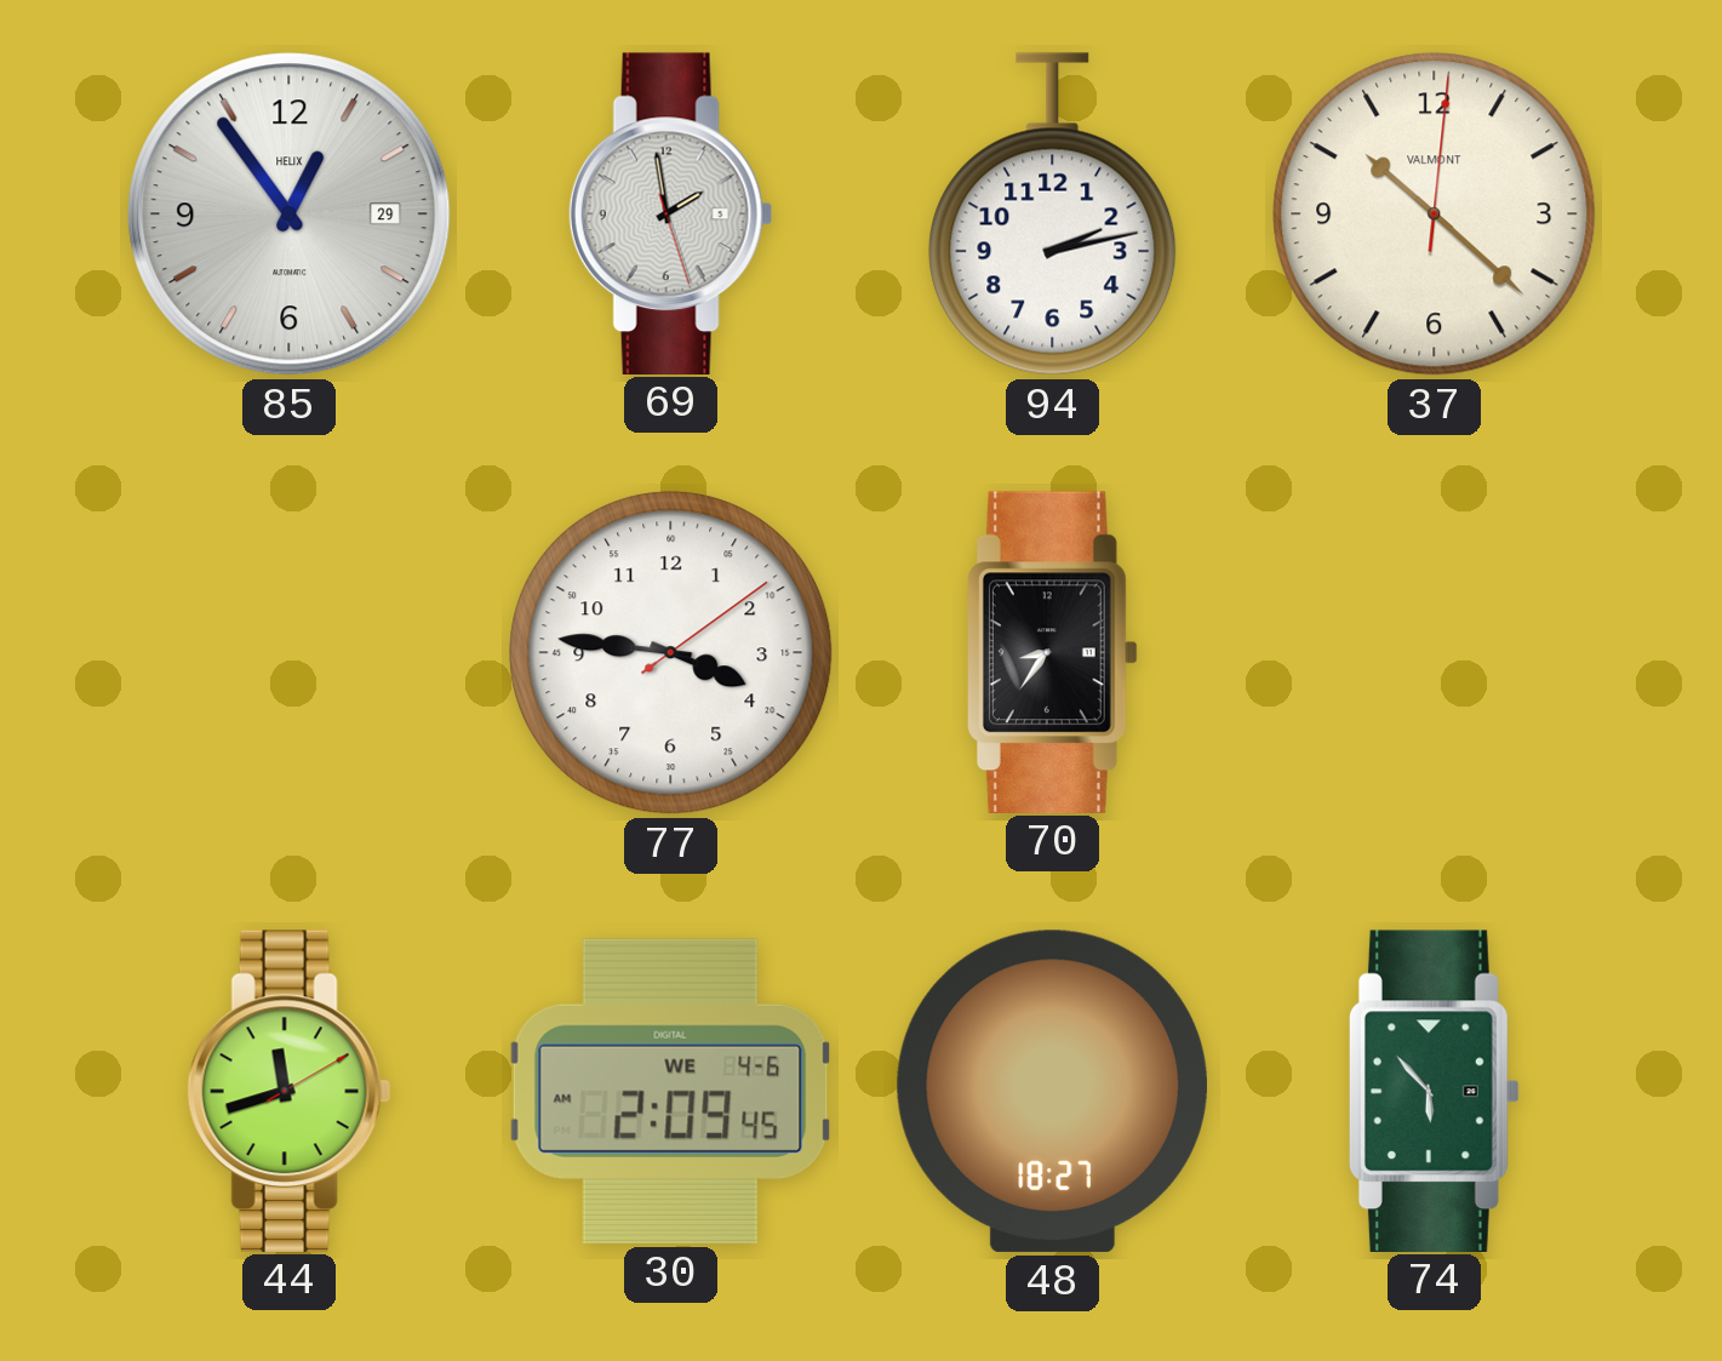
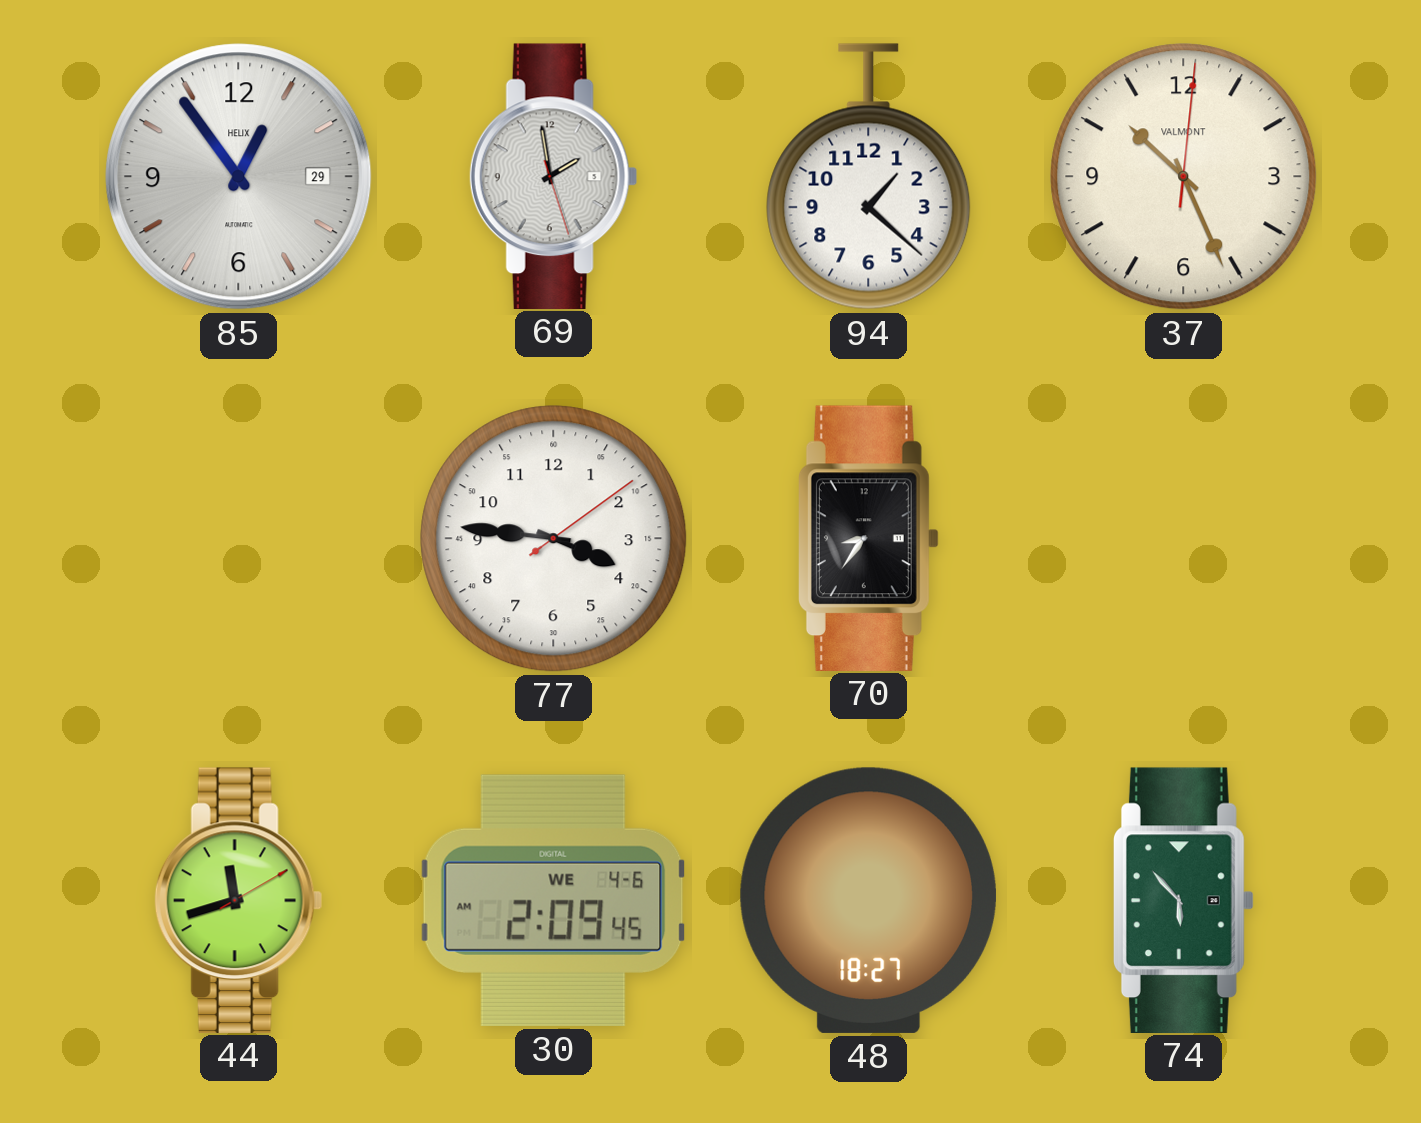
94: 2:13 -> 1:22 (869, 177)
37: 10:22 -> 10:26 (1184, 177)
